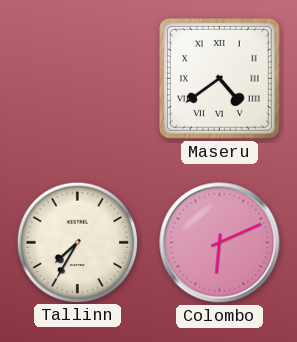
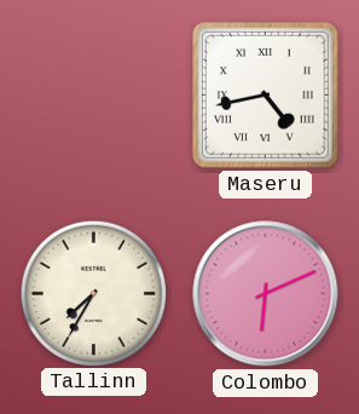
Maseru: 4:39 -> 4:43 (266, 96)
